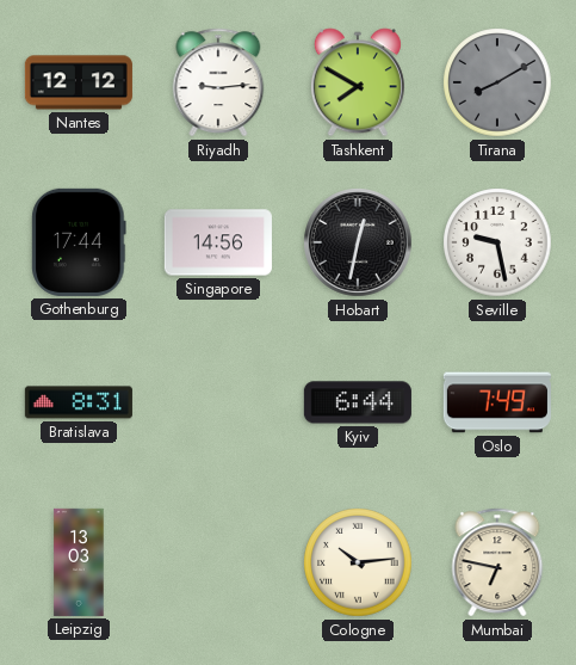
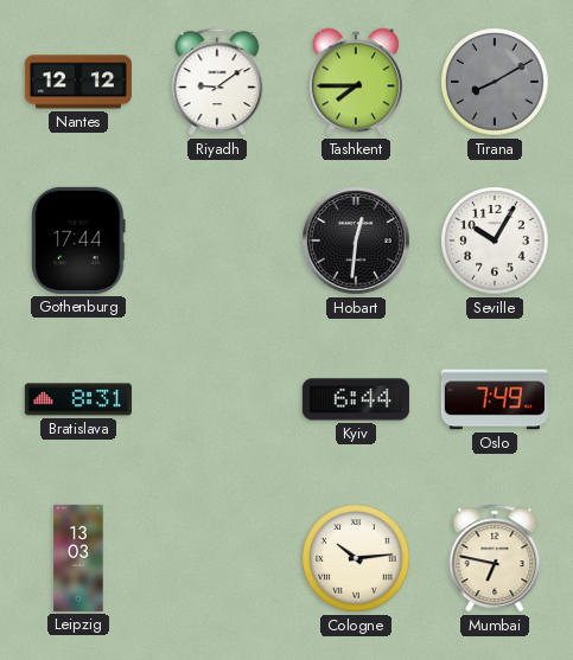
Riyadh: 9:14 -> 9:09 (217, 82)
Tashkent: 7:50 -> 7:45 (356, 82)
Singapore: 14:56 -> none (218, 242)
Hobart: 12:32 -> 12:31 (356, 241)
Seville: 9:28 -> 10:05 (495, 241)
